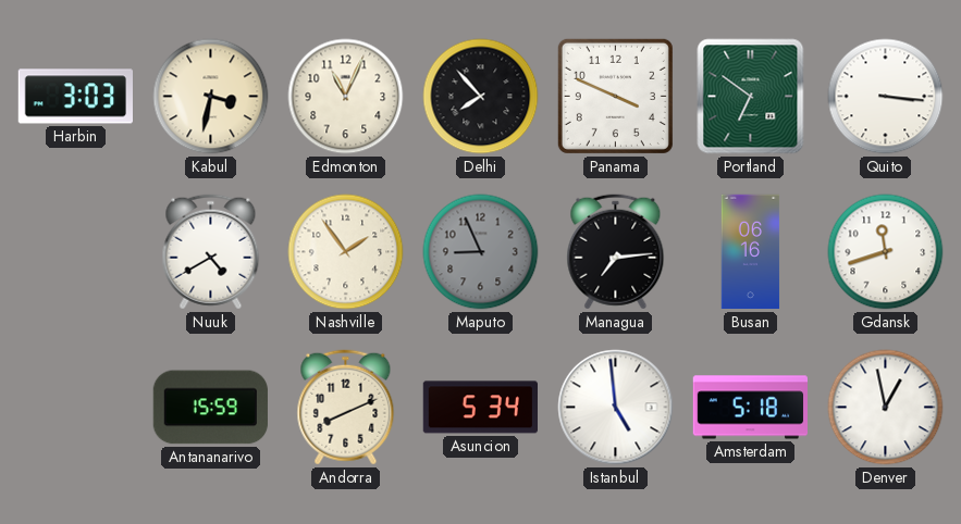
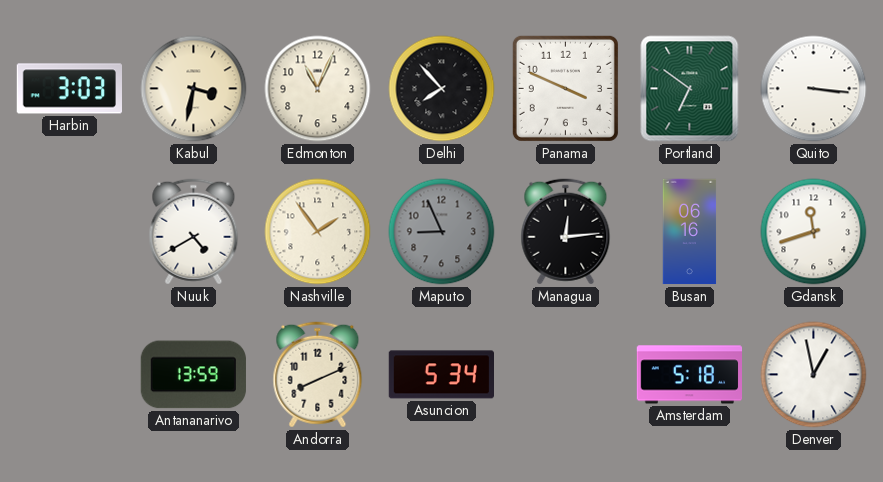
Managua: 7:14 -> 12:14 (566, 232)
Antananarivo: 15:59 -> 13:59 (193, 375)
Istanbul: 4:59 -> none (616, 408)
